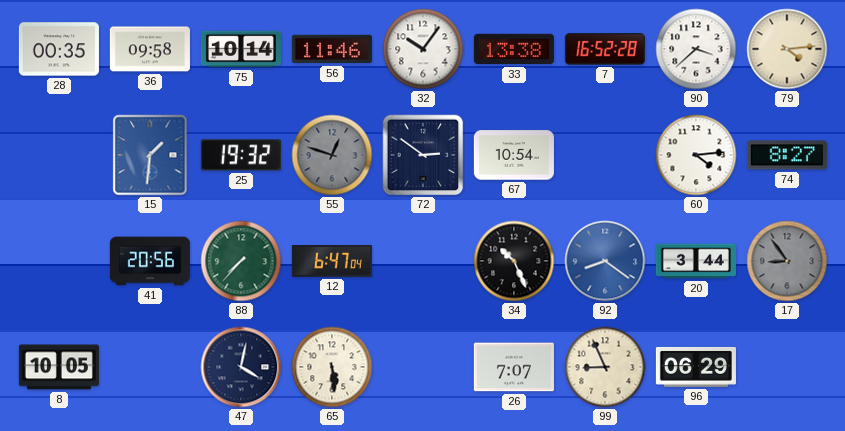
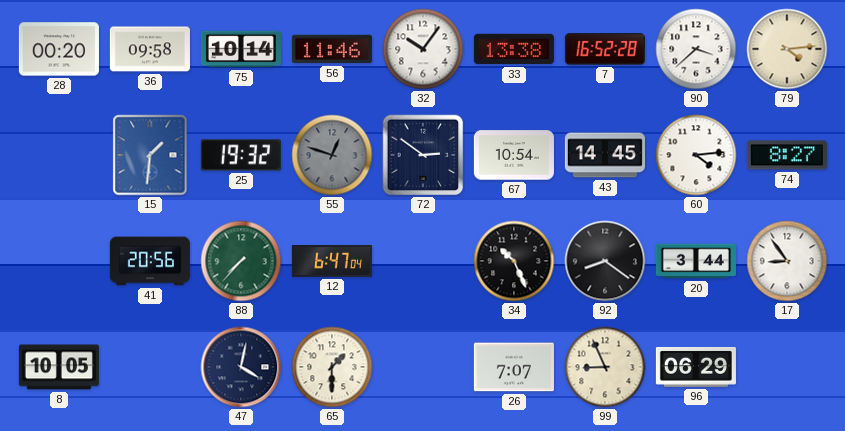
28: 00:35 -> 00:20 (59, 49)
43: none -> 14:45 (605, 155)
92 dial: blue -> black (605, 261)
17 dial: grey -> white (787, 261)
65: 5:29 -> 1:30 (332, 367)
